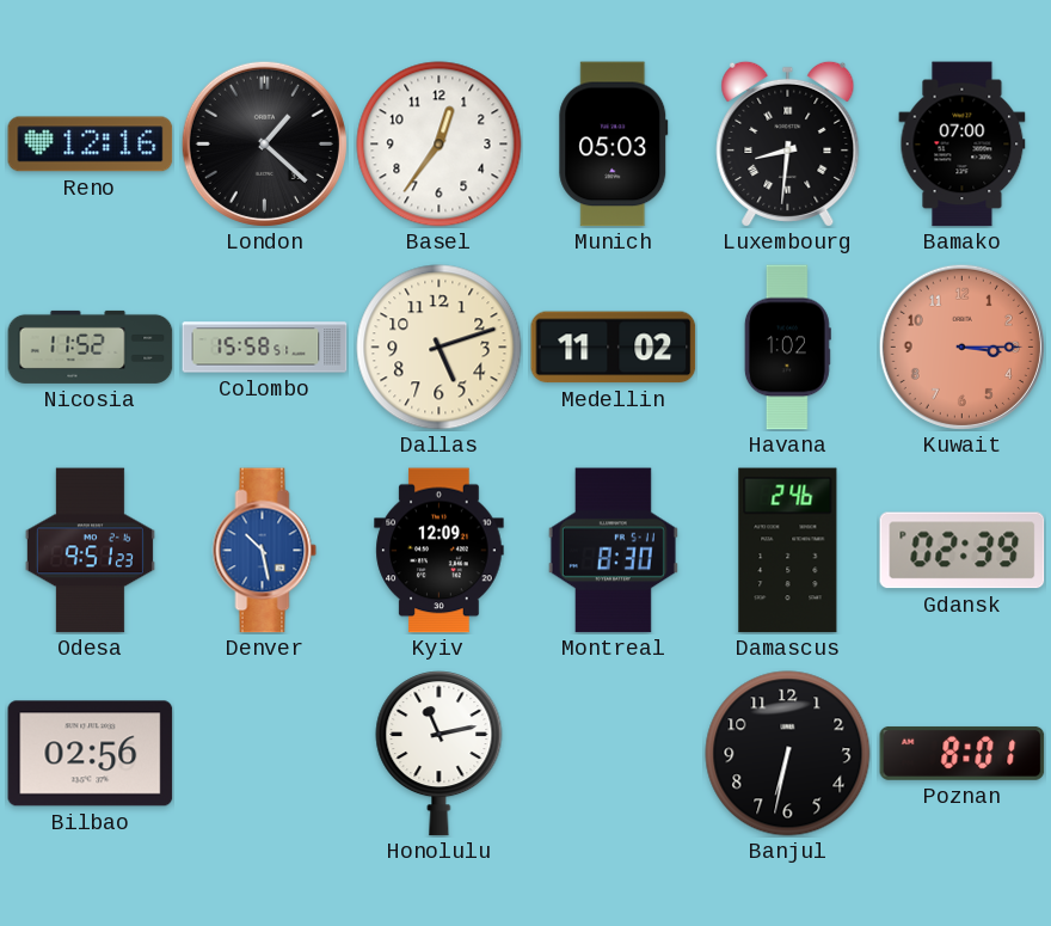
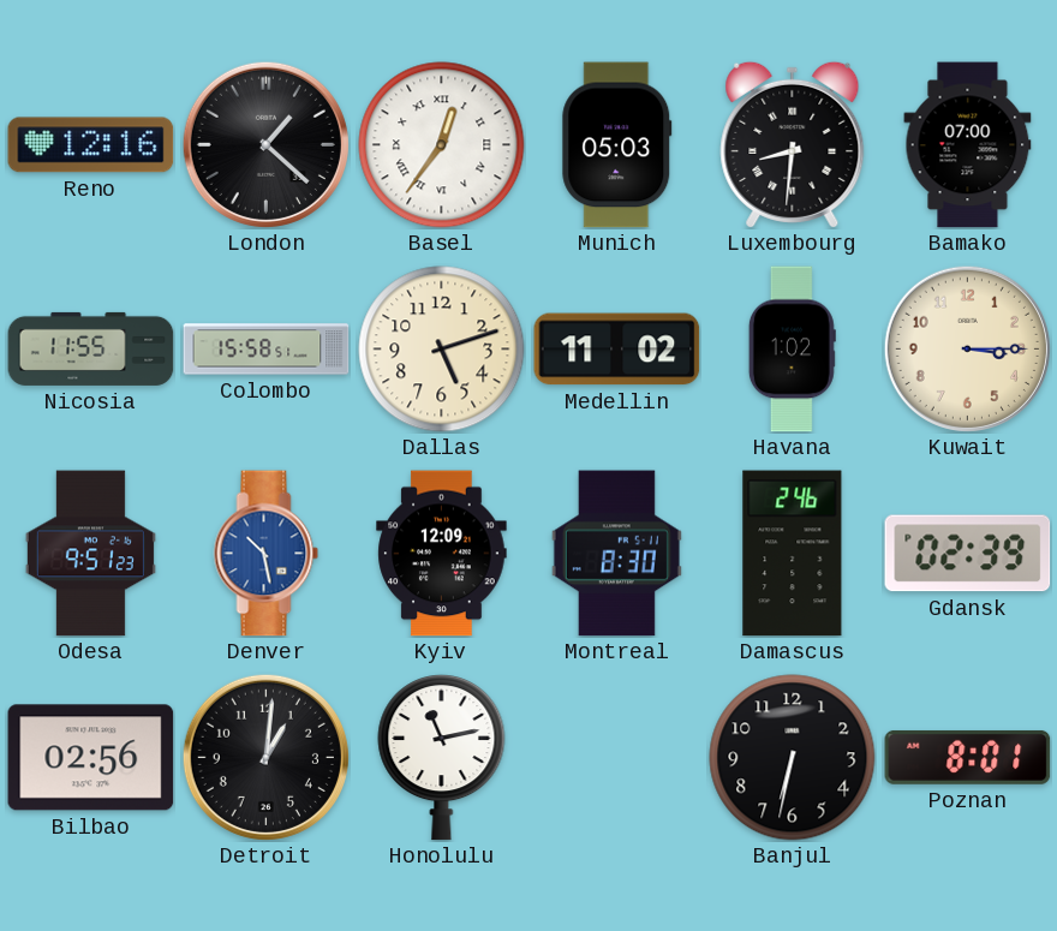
Basel numerals: Arabic -> Roman (442, 145)
Nicosia: 11:52 -> 11:55 (91, 348)
Kuwait dial: salmon -> cream (967, 348)
Detroit: none -> 1:01 (265, 757)
